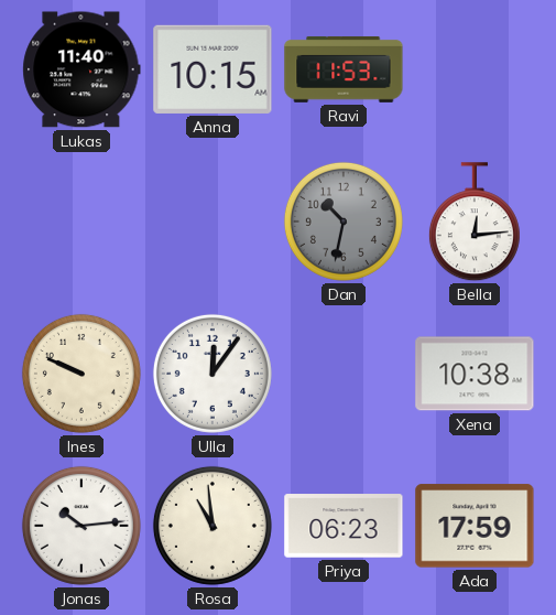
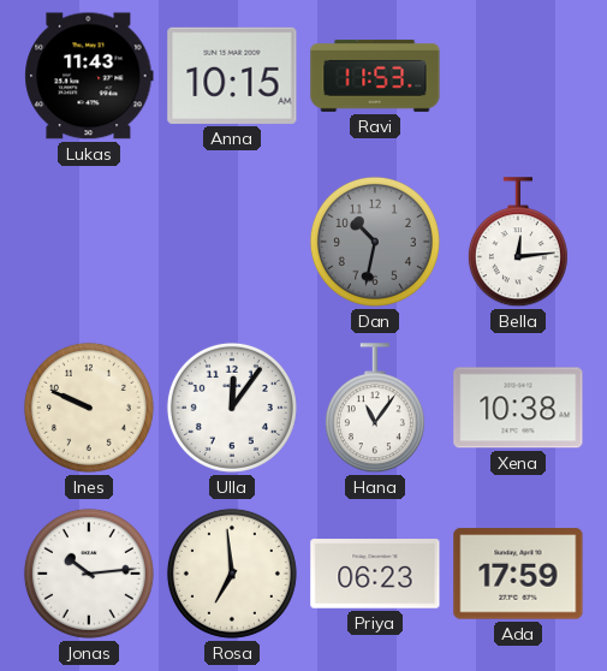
Lukas: 11:40 -> 11:43 (89, 76)
Hana: none -> 11:06 (375, 409)
Rosa: 10:59 -> 6:59 (232, 574)
